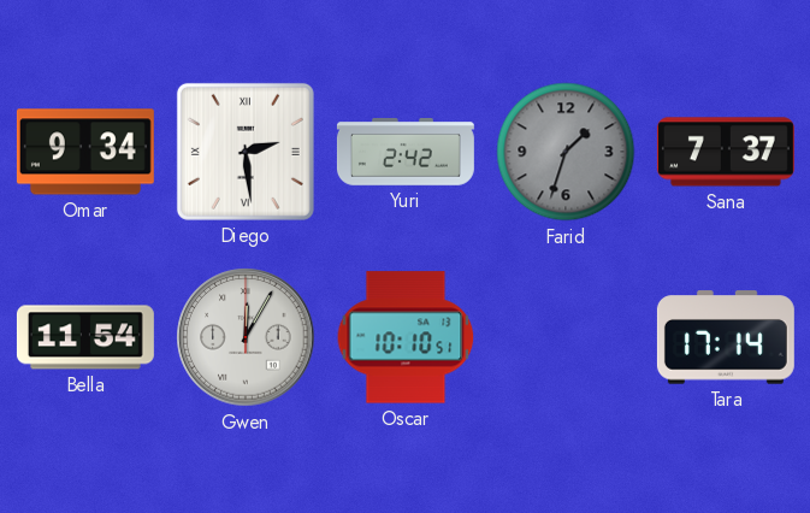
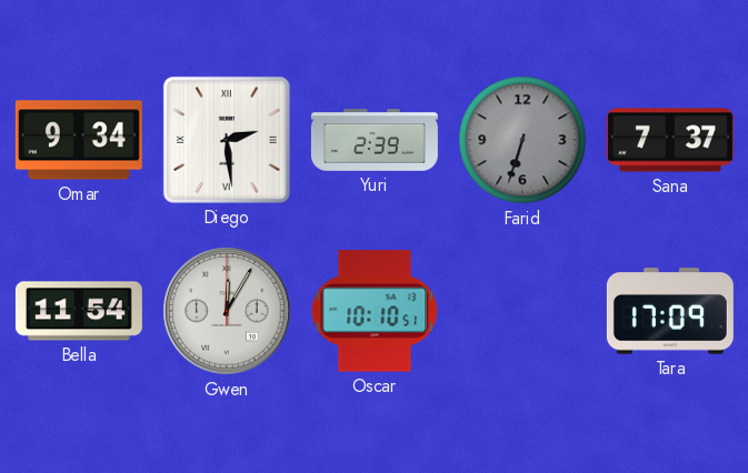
Yuri: 2:42 -> 2:39 (375, 141)
Farid: 1:33 -> 6:33 (522, 140)
Tara: 17:14 -> 17:09 (670, 311)
